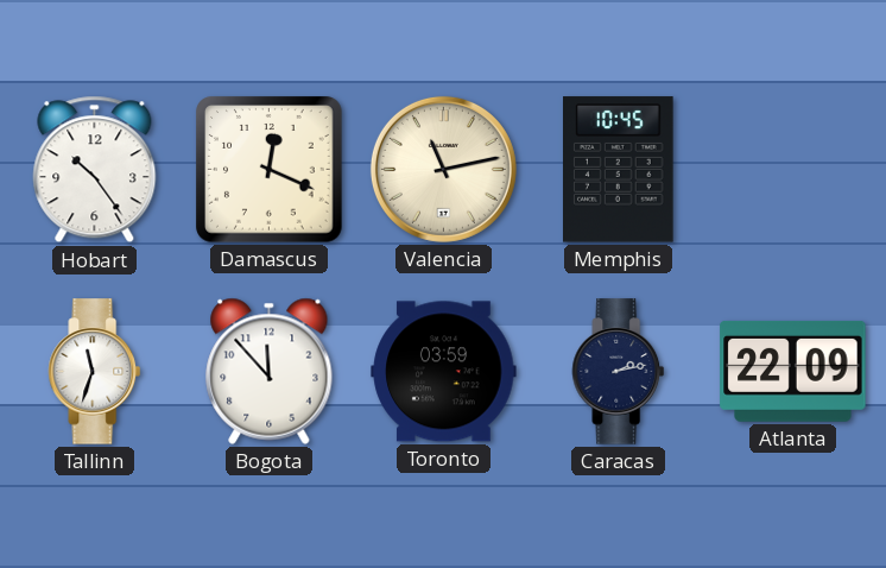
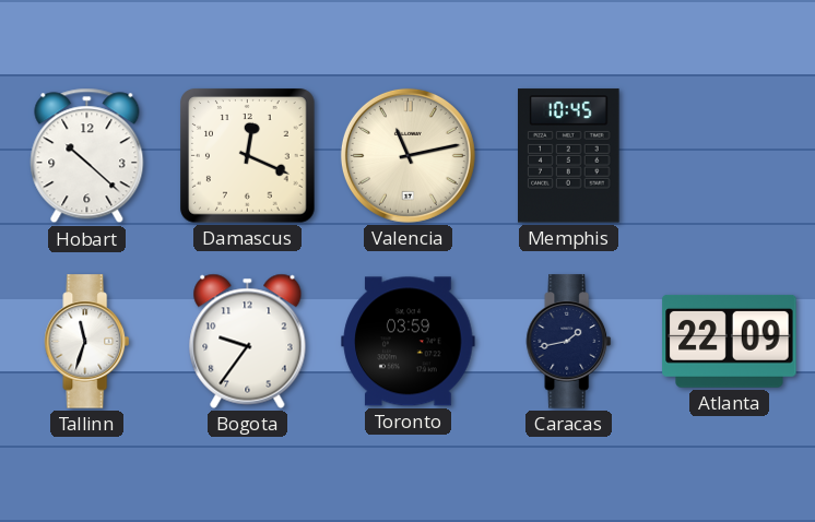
Hobart: 10:24 -> 10:22 (87, 156)
Bogota: 11:53 -> 9:36 (248, 341)
Caracas: 2:13 -> 1:43 (569, 342)
